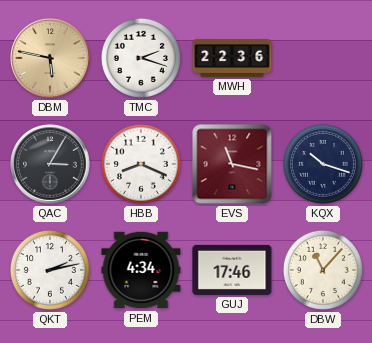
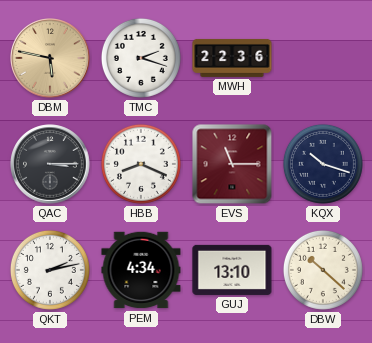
QAC: 3:05 -> 3:15 (50, 164)
EVS: 11:17 -> 11:15 (232, 164)
GUJ: 17:46 -> 13:10 (232, 270)
DBW: 11:07 -> 10:22 (323, 270)
